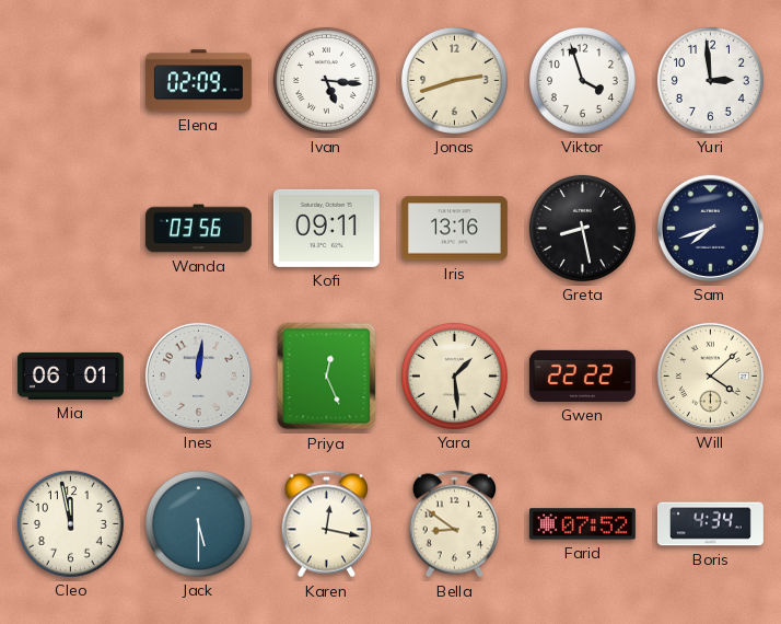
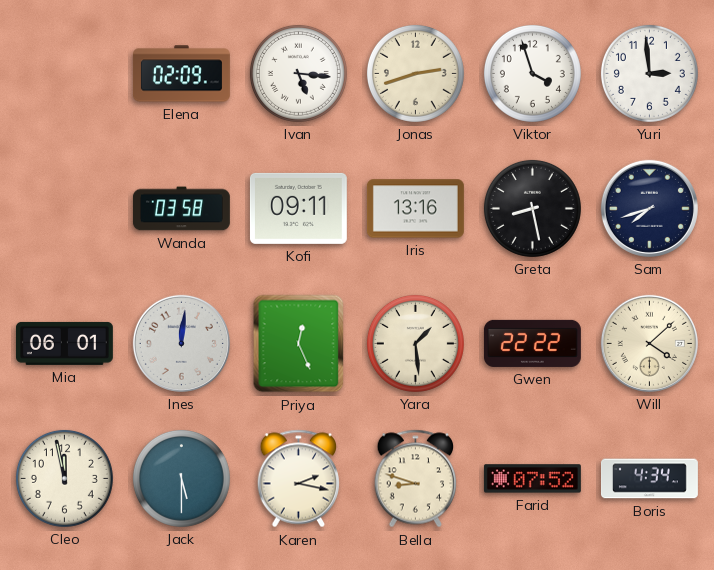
Wanda: 03:56 -> 03:58 (181, 209)
Karen: 12:17 -> 2:17 (299, 479)
Bella: 8:51 -> 8:48 (416, 479)
